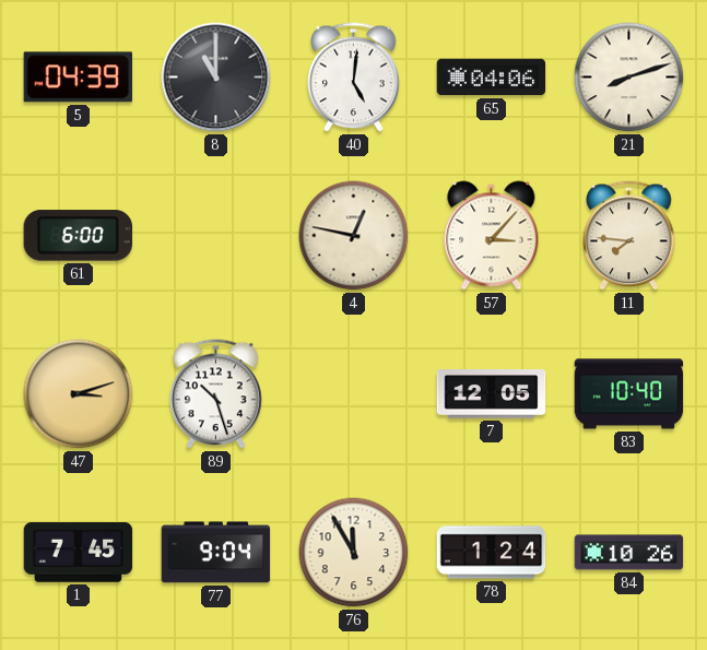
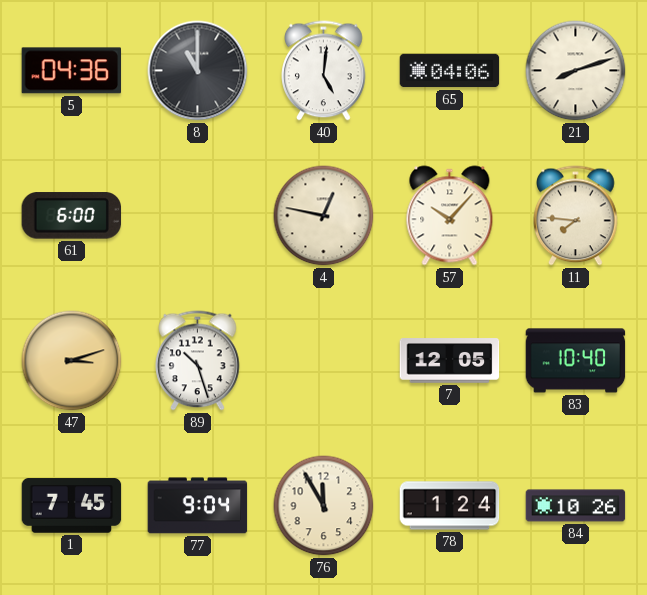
5: 04:39 -> 04:36 (71, 71)
57: 3:07 -> 10:07 (450, 216)
